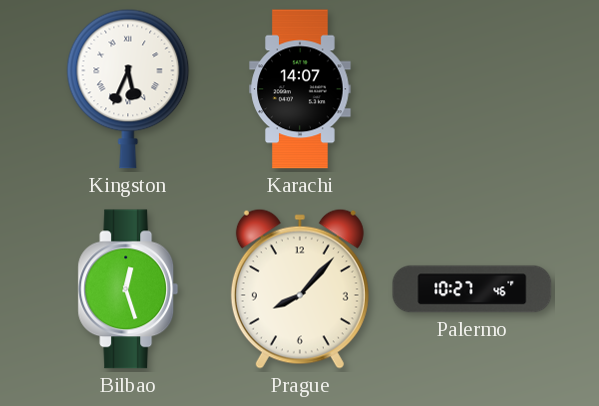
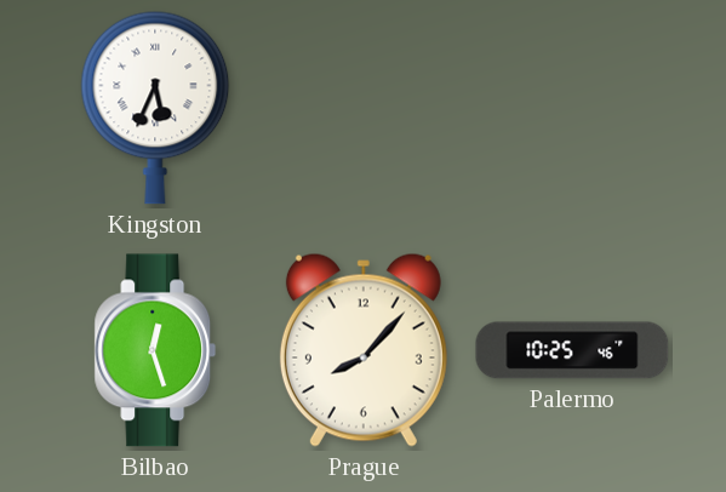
Karachi: 14:07 -> none (300, 89)
Palermo: 10:27 -> 10:25 (572, 350)
